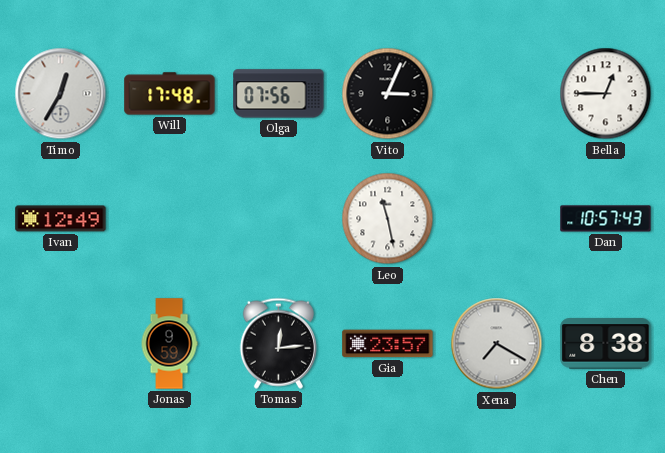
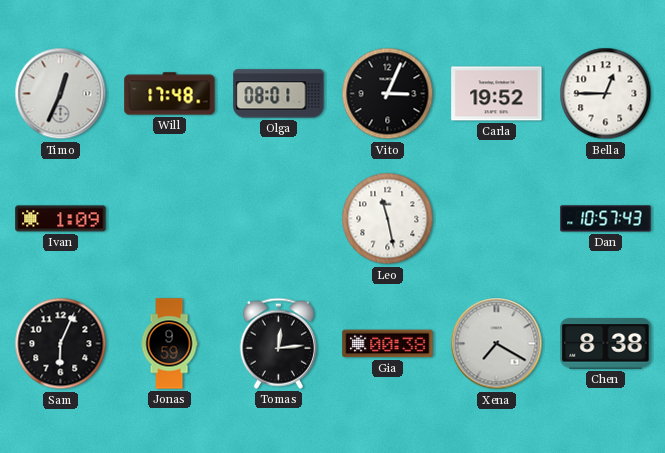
Timo: 12:35 -> 12:34 (61, 94)
Olga: 07:56 -> 08:01 (279, 94)
Carla: none -> 19:52 (497, 94)
Ivan: 12:49 -> 1:09 (61, 219)
Sam: none -> 6:04 (61, 344)
Gia: 23:57 -> 00:38 (388, 344)
